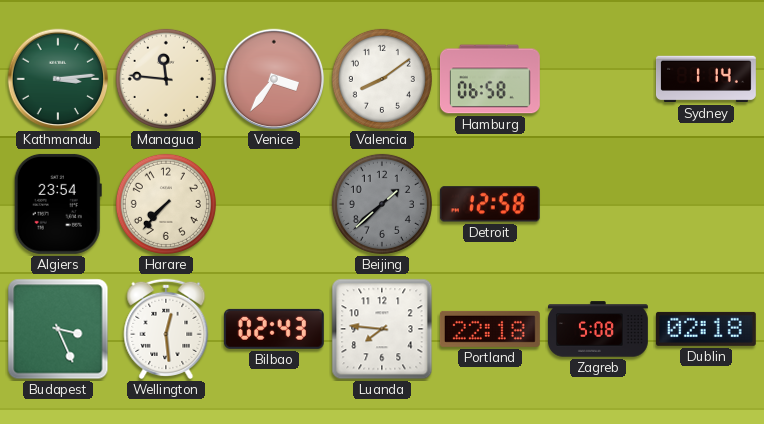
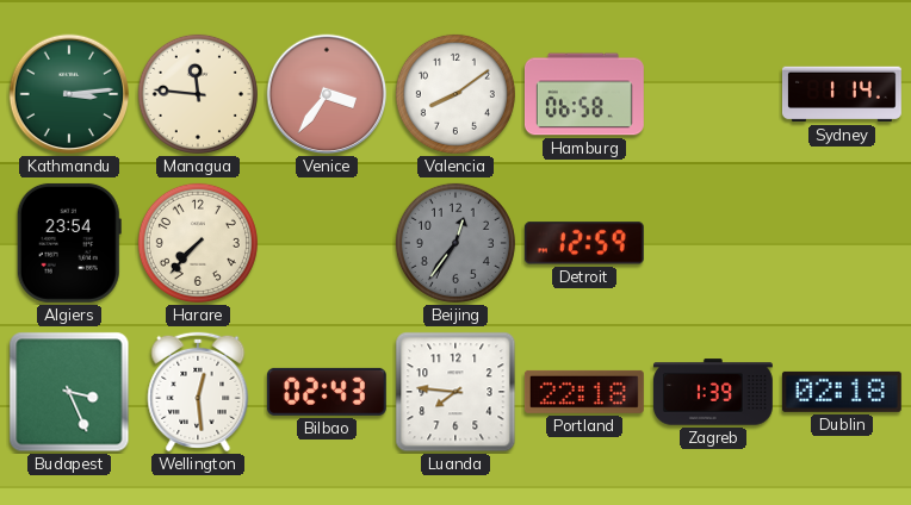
Beijing: 1:38 -> 12:36 (456, 243)
Detroit: 12:58 -> 12:59 (584, 243)
Zagreb: 5:08 -> 1:39 (713, 392)
